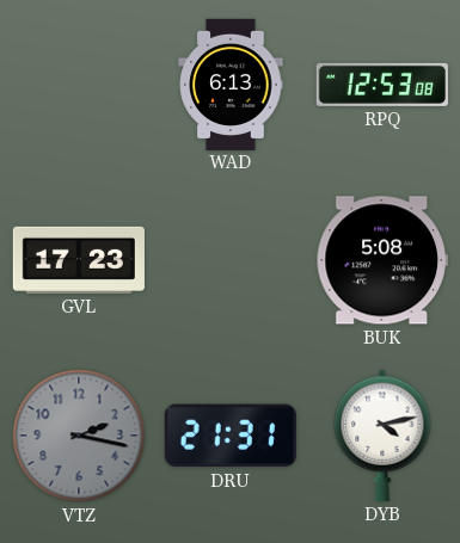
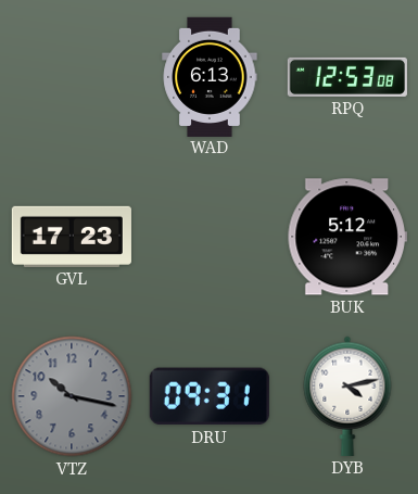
BUK: 5:08 -> 5:12 (347, 237)
VTZ: 2:17 -> 10:17 (72, 396)
DRU: 21:31 -> 09:31 (210, 396)
